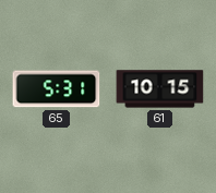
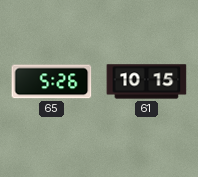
65: 5:31 -> 5:26 (52, 82)
